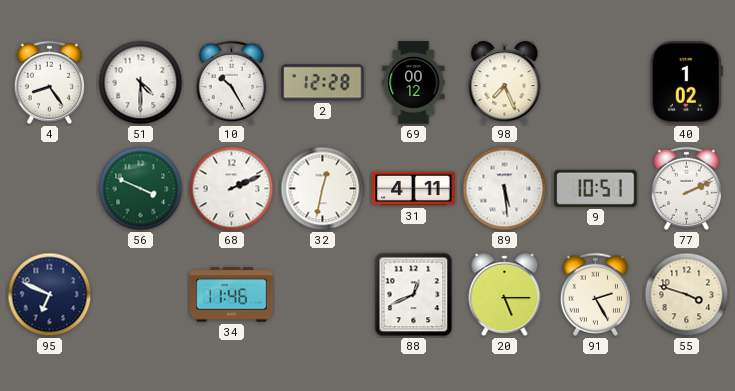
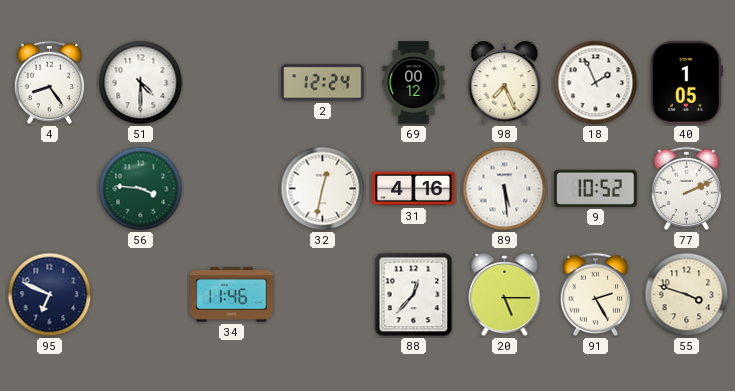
10: 10:25 -> none (231, 82)
2: 12:28 -> 12:24 (323, 83)
18: none -> 1:56 (596, 83)
40: 1:02 -> 1:05 (686, 83)
56: 3:49 -> 3:46 (141, 189)
68: 2:11 -> none (232, 189)
31: 4:11 -> 4:16 (414, 189)
9: 10:51 -> 10:52 (596, 188)
88: 12:41 -> 12:37 (414, 295)
